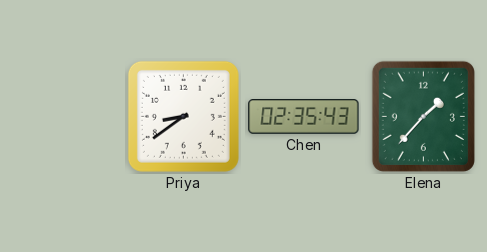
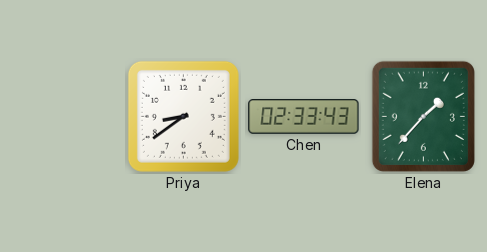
Chen: 02:35 -> 02:33 (304, 117)
